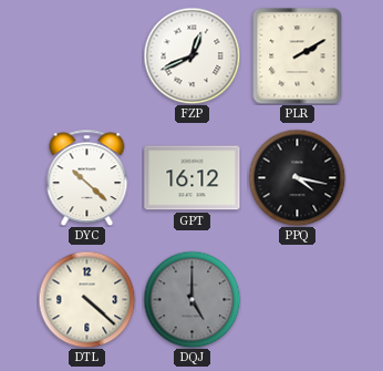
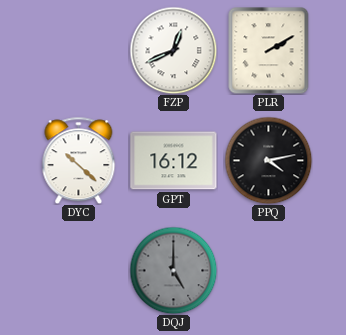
PPQ: 4:17 -> 4:13 (268, 160)
DTL: 4:22 -> none (86, 299)
